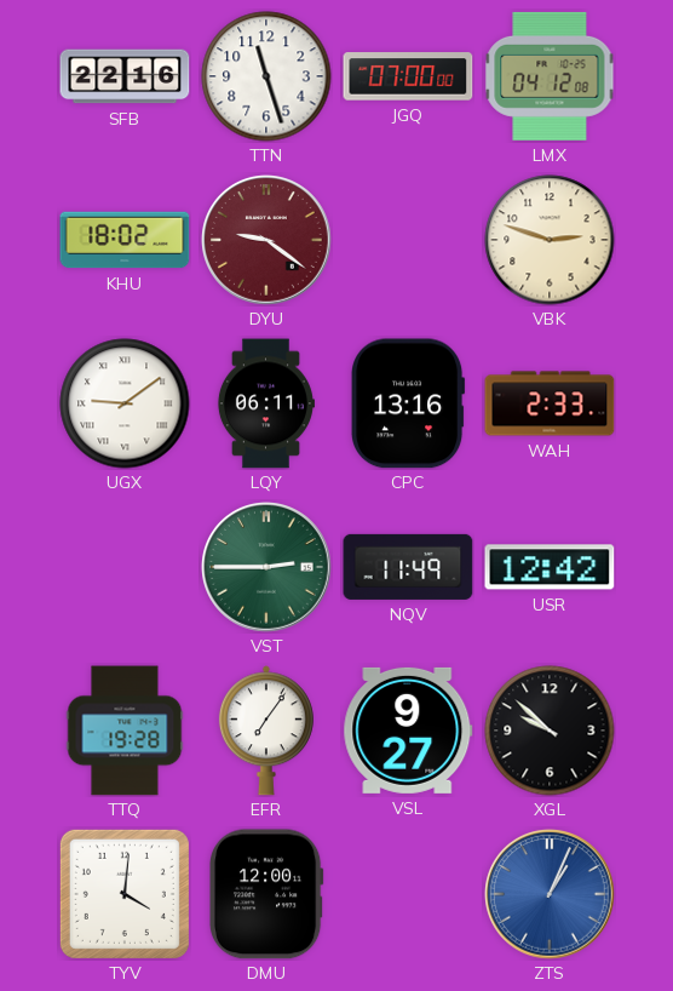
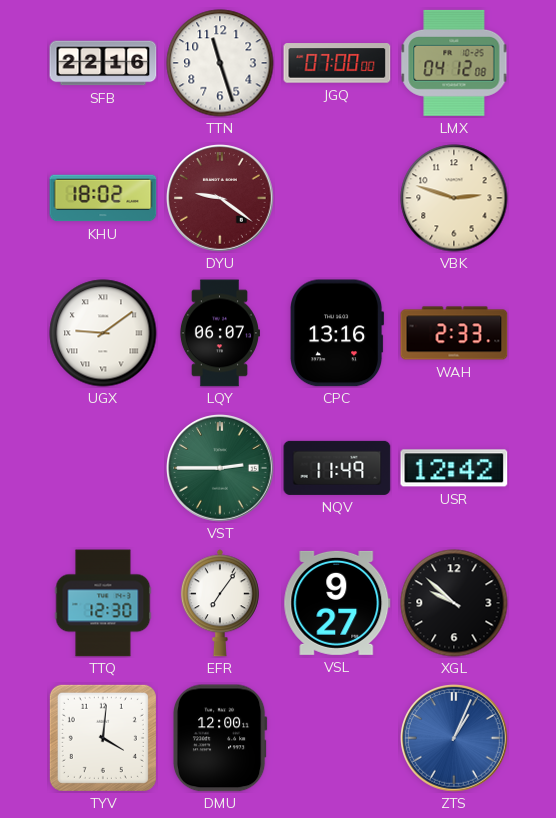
LQY: 06:11 -> 06:07 (219, 333)
TTQ: 19:28 -> 12:30 (103, 603)
